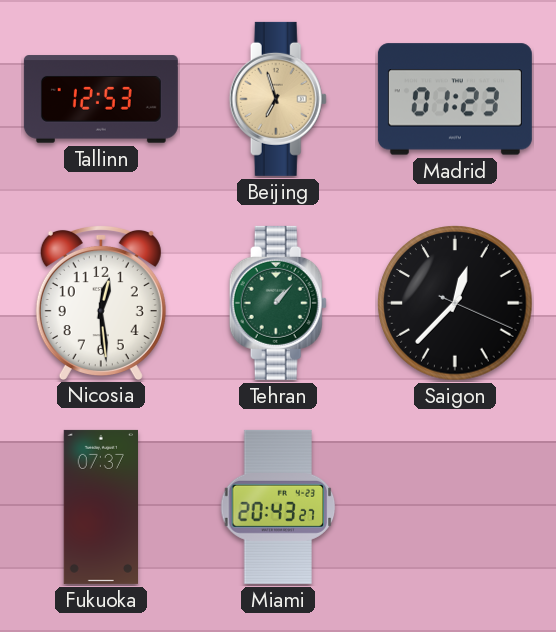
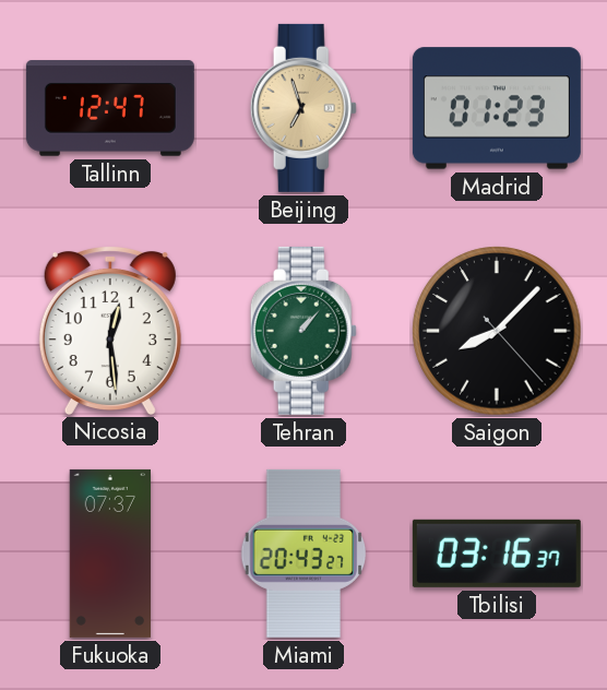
Tallinn: 12:53 -> 12:47 (110, 108)
Saigon: 12:37 -> 8:07 (497, 331)
Tbilisi: none -> 03:16 (497, 554)
